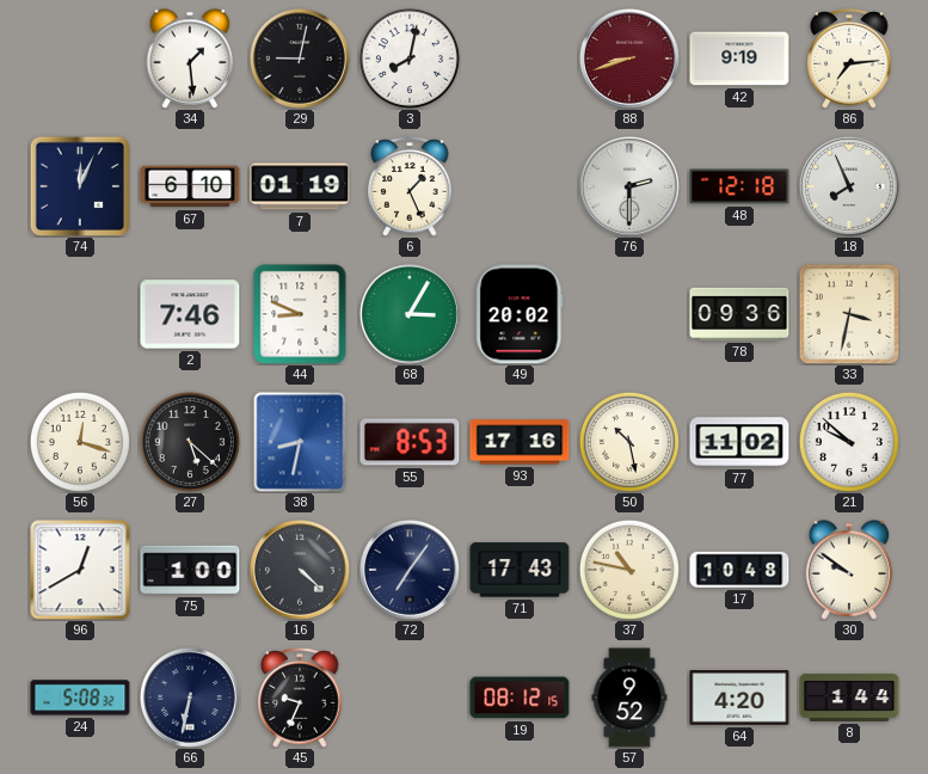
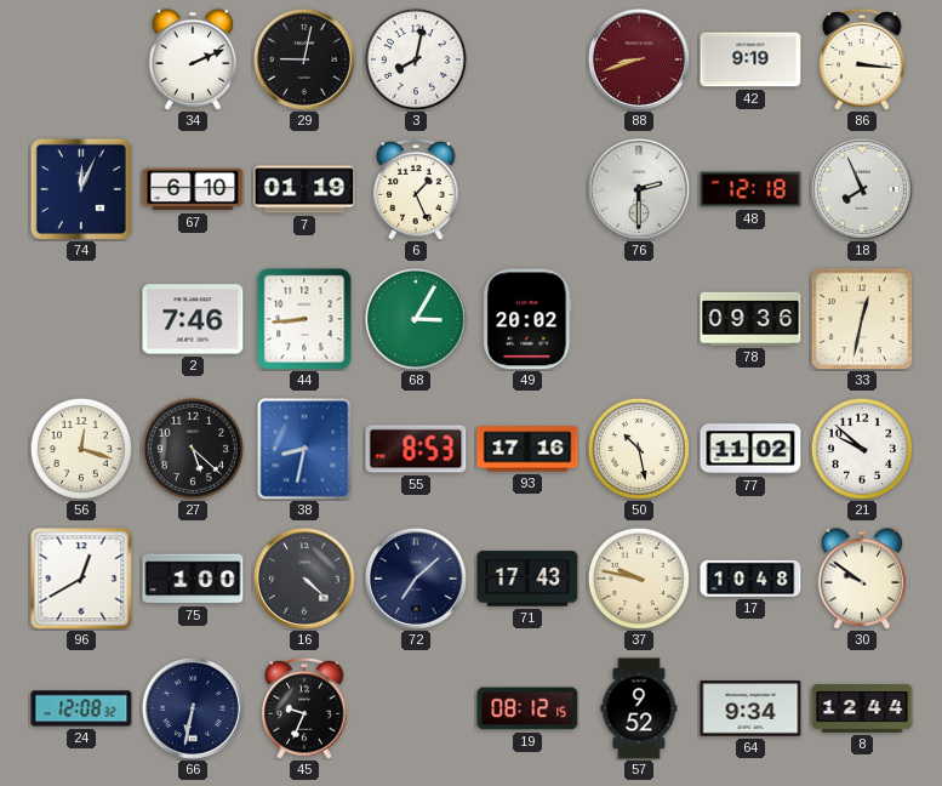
34: 1:29 -> 2:11 (193, 59)
86: 7:14 -> 3:16 (862, 59)
44: 8:49 -> 8:44 (304, 319)
33: 3:32 -> 12:32 (862, 319)
72: 7:06 -> 7:08 (416, 579)
37: 10:47 -> 9:47 (639, 579)
24: 5:08 -> 12:08 (81, 708)
64: 4:20 -> 9:34 (750, 708)
8: 1:44 -> 12:44 (862, 708)
